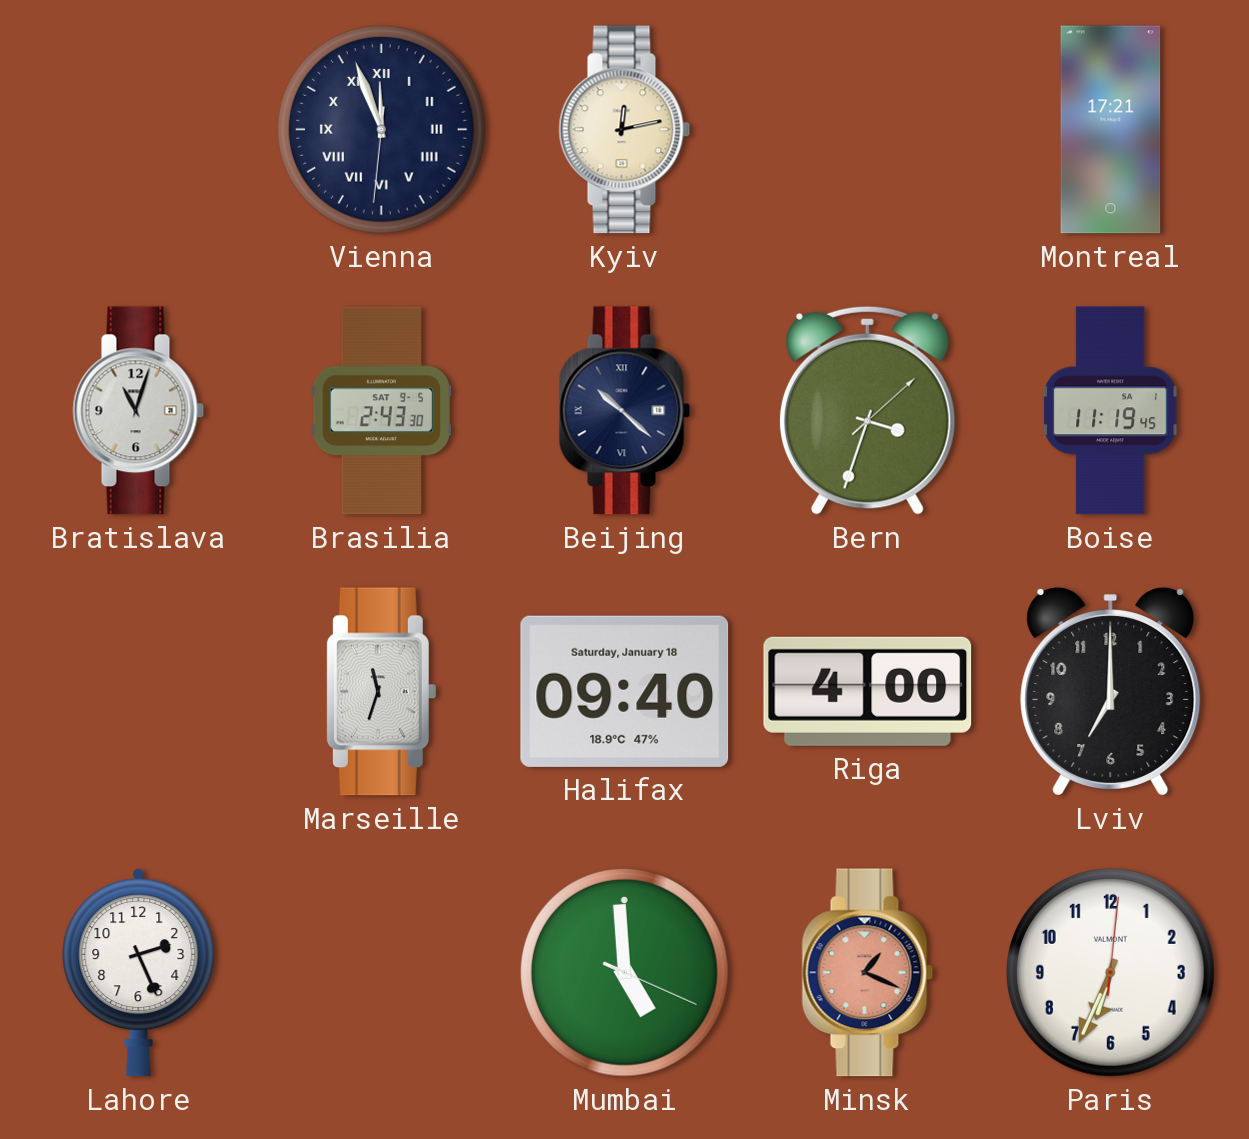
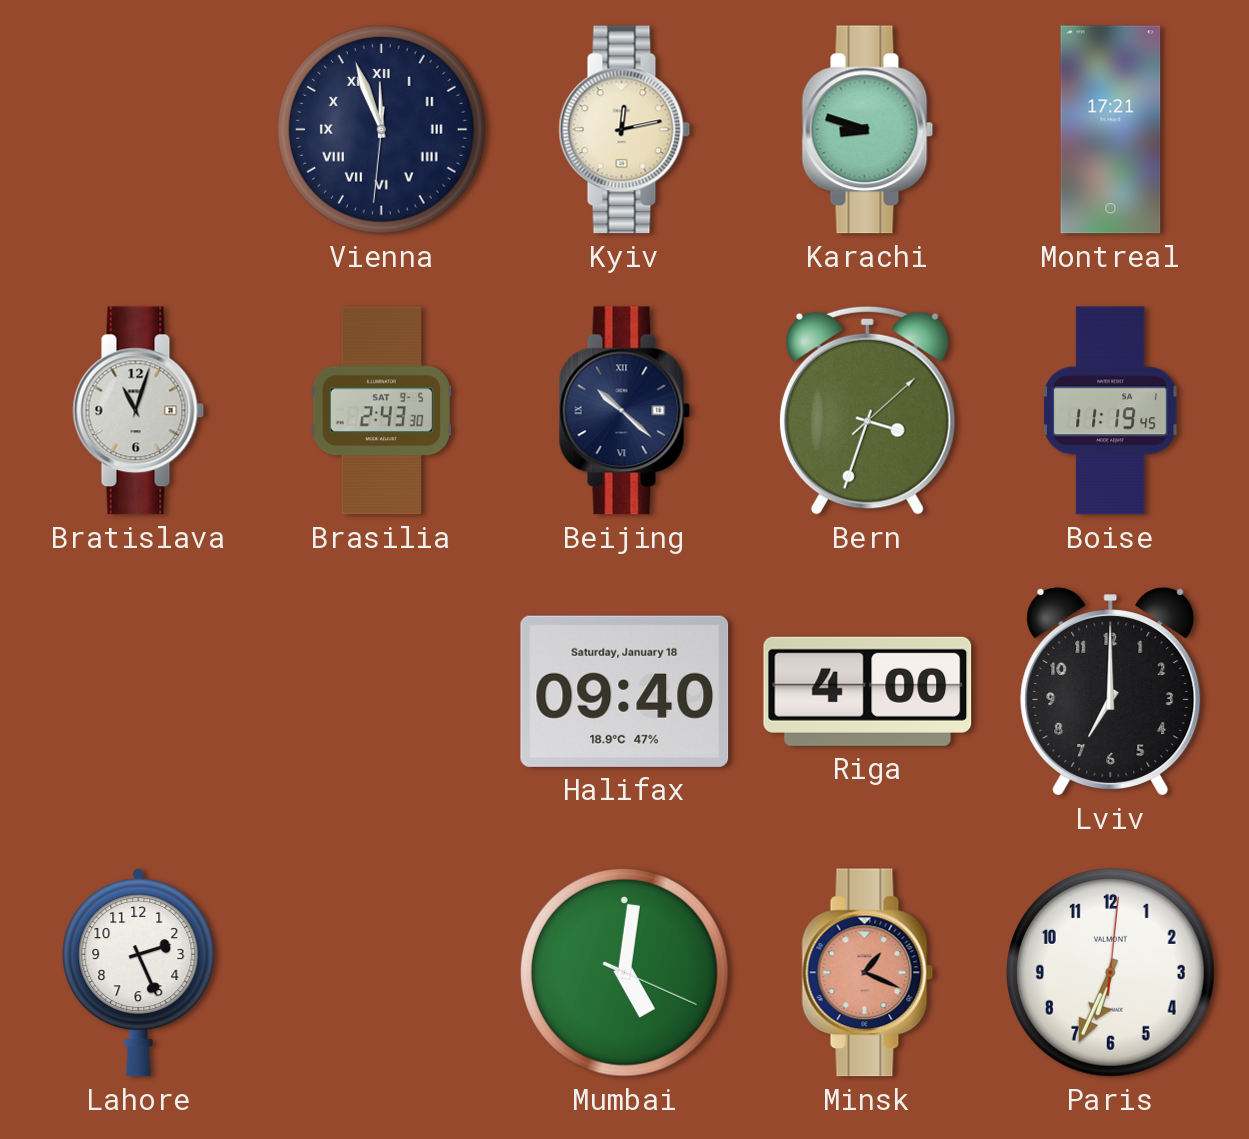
Karachi: none -> 8:48 (868, 130)
Marseille: 11:33 -> none (381, 692)
Mumbai: 4:59 -> 5:01 (624, 972)
